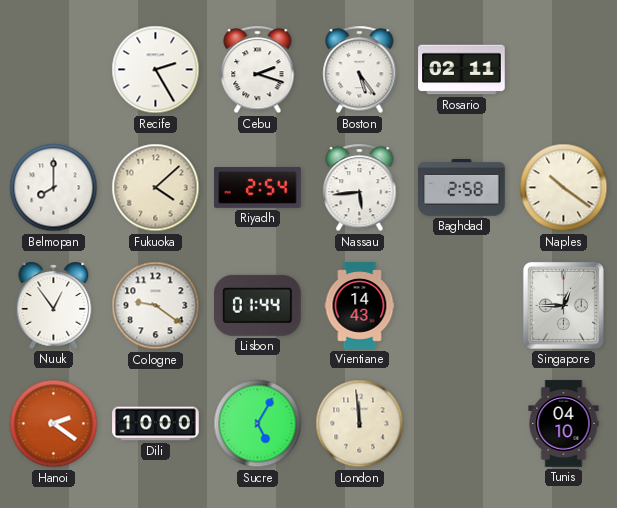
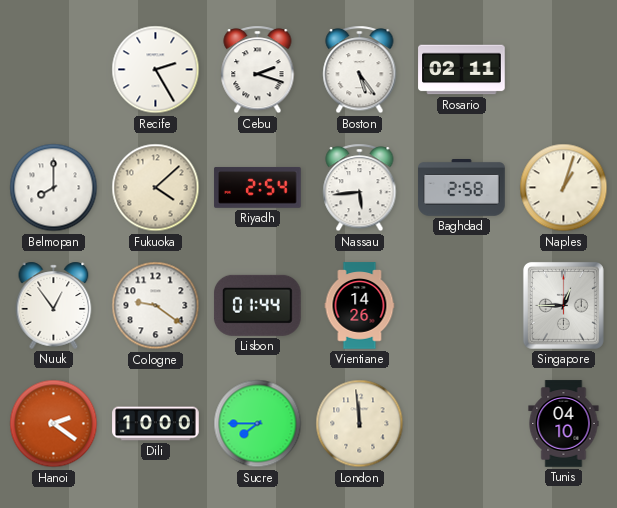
Naples: 10:21 -> 1:03 (564, 188)
Vientiane: 14:43 -> 14:26 (360, 306)
Sucre: 5:05 -> 7:45 (258, 424)
